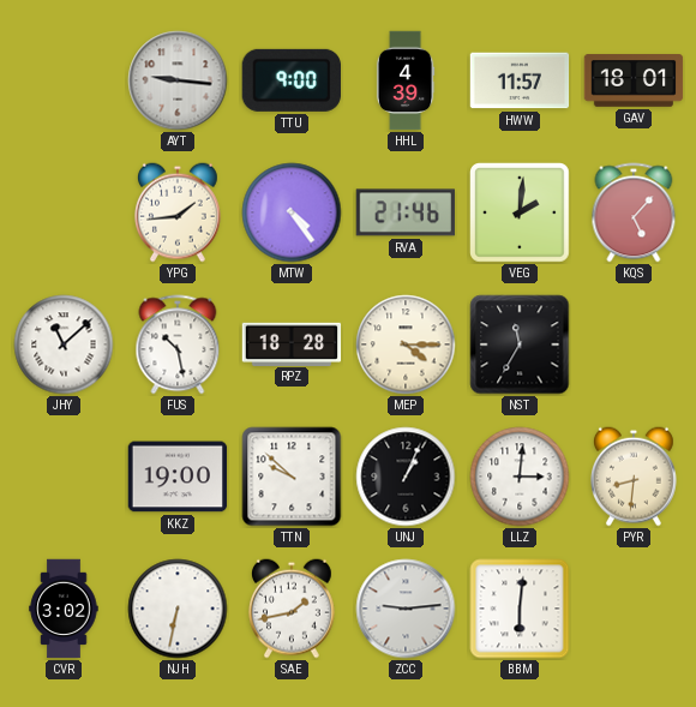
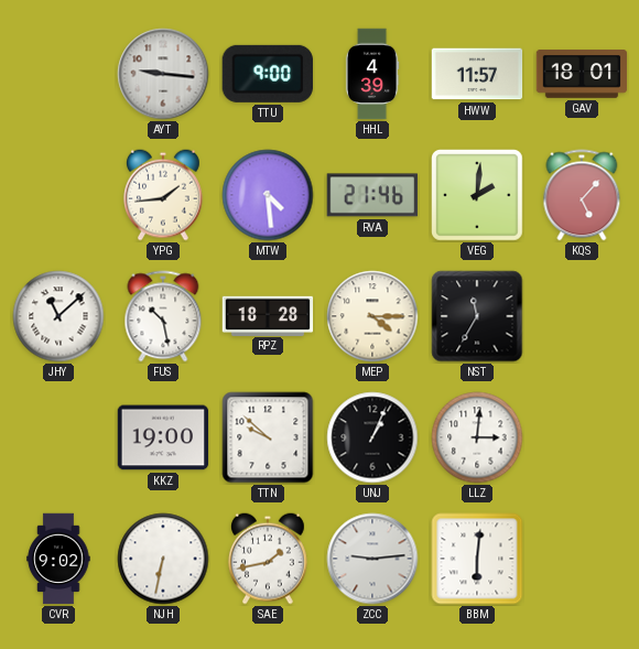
MTW: 4:24 -> 4:29 (268, 195)
PYR: 8:31 -> none (635, 477)
CVR: 3:02 -> 9:02 (58, 559)
